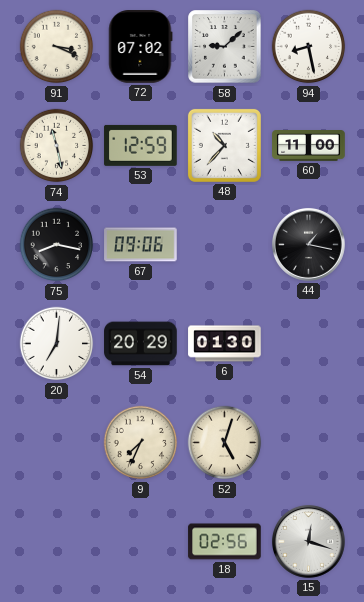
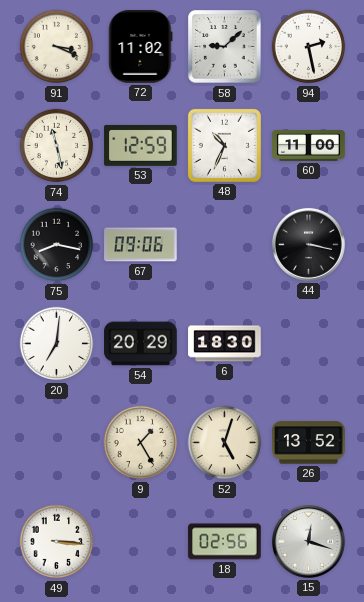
72: 07:02 -> 11:02 (141, 47)
94: 8:28 -> 2:28 (309, 47)
48: 10:37 -> 10:34 (224, 145)
44: 1:17 -> 3:17 (308, 244)
6: 01:30 -> 18:30 (225, 344)
9: 7:34 -> 1:25 (141, 443)
26: none -> 13:52 (309, 443)
49: none -> 3:16 (57, 542)
